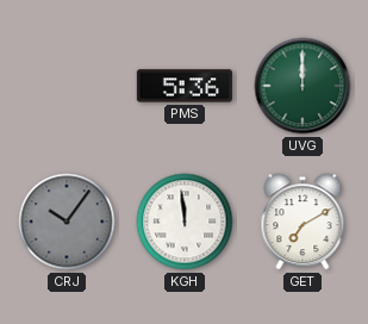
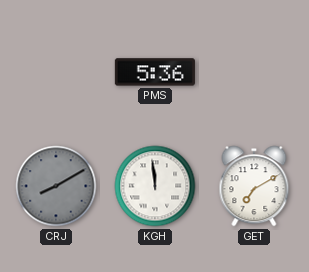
UVG: 12:00 -> none (302, 86)
CRJ: 10:06 -> 8:10 (56, 186)
